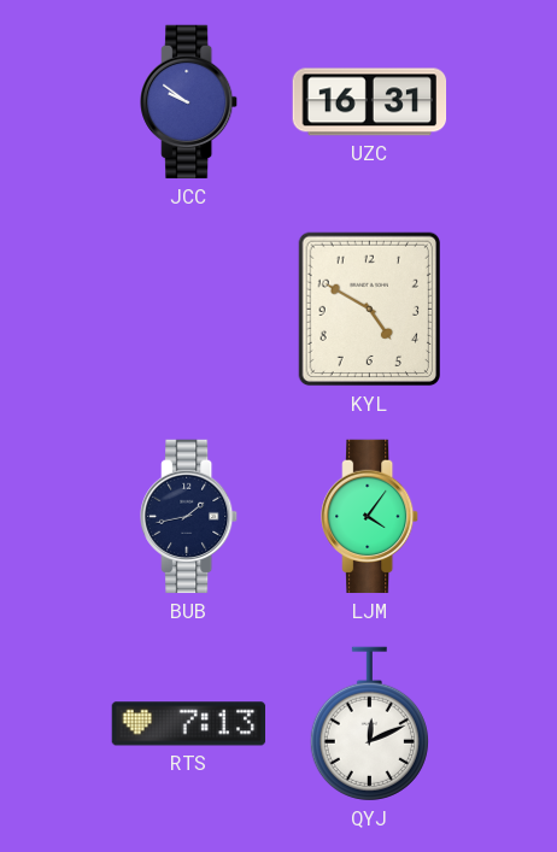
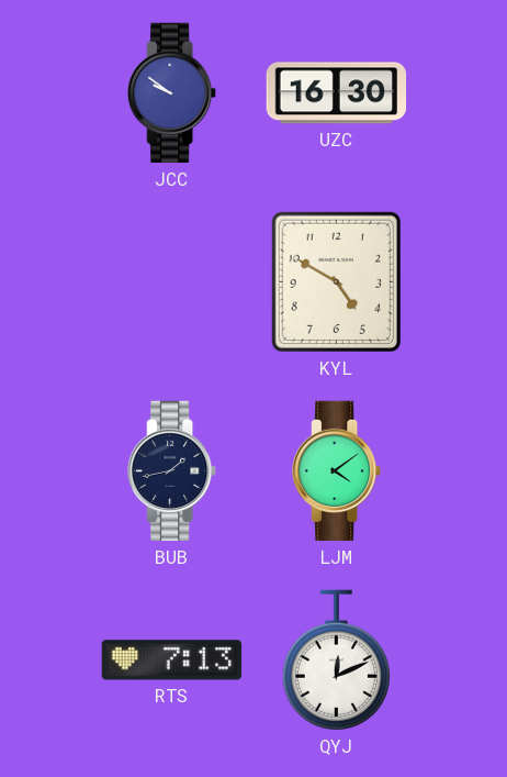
UZC: 16:31 -> 16:30 (337, 93)
LJM: 4:06 -> 4:09 (337, 471)
